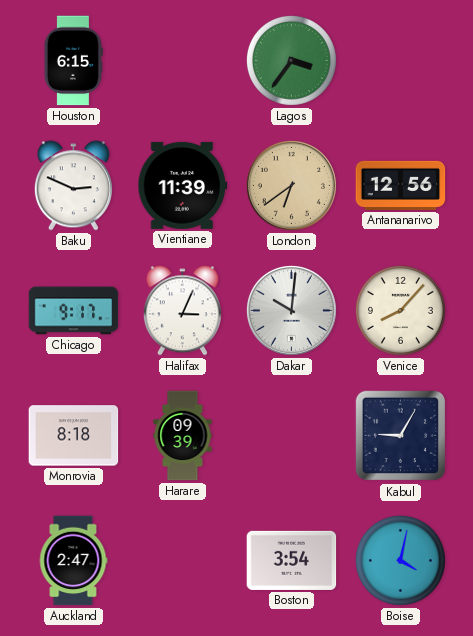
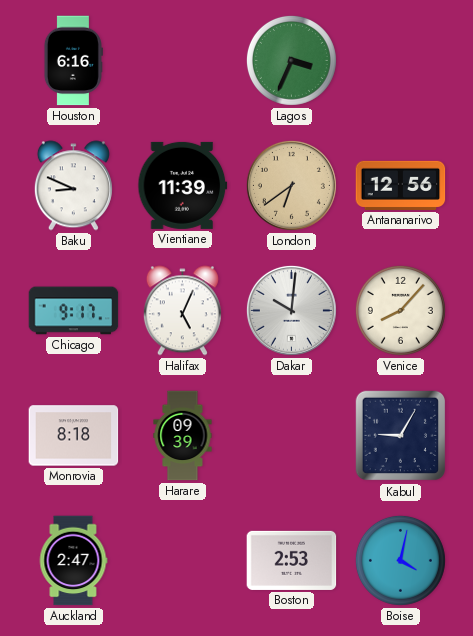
Houston: 6:15 -> 6:16 (73, 61)
Lagos: 3:36 -> 3:34 (291, 60)
Baku: 2:49 -> 8:49 (73, 186)
Halifax: 3:04 -> 5:04 (182, 311)
Boston: 3:54 -> 2:53 (292, 560)
